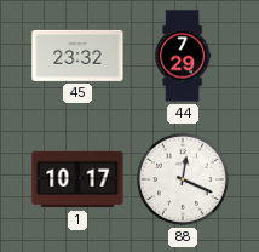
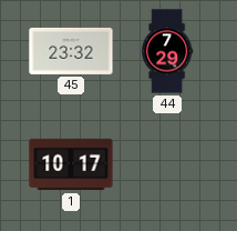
88: 12:19 -> none (183, 179)
